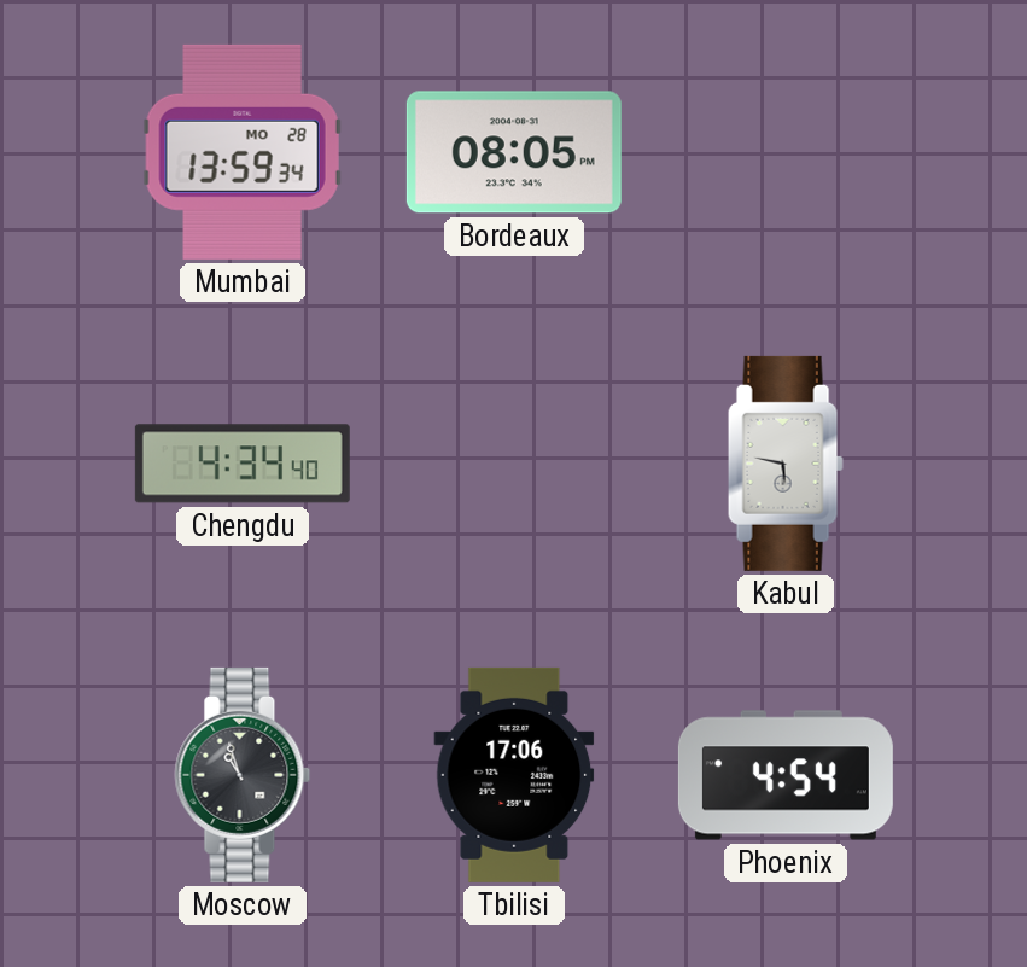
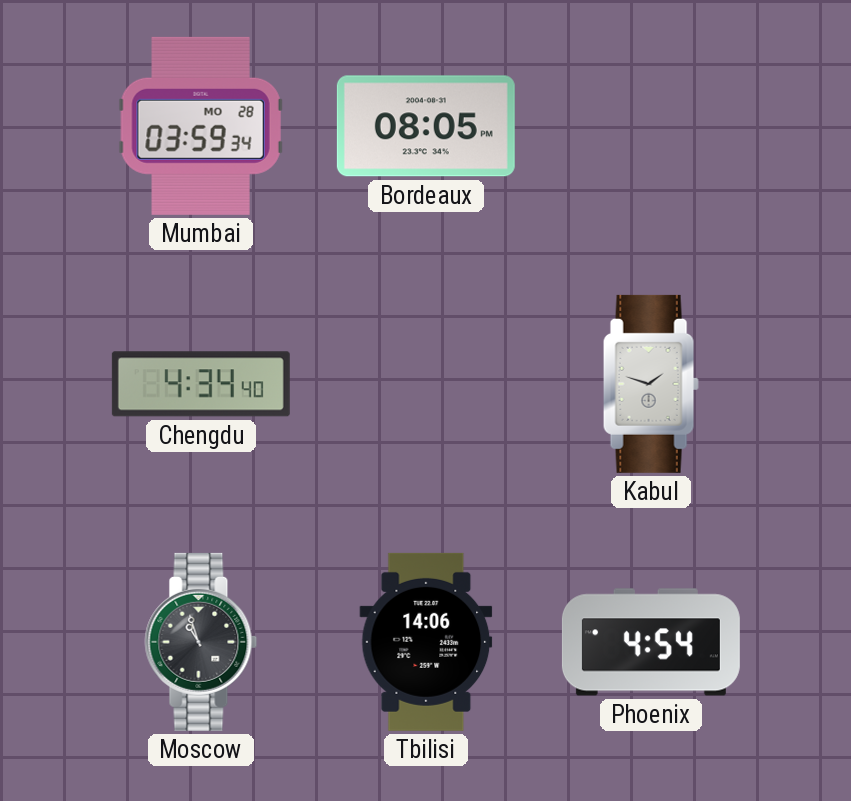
Mumbai: 13:59 -> 03:59 (201, 126)
Kabul: 5:47 -> 1:48 (651, 384)
Tbilisi: 17:06 -> 14:06 (426, 642)
